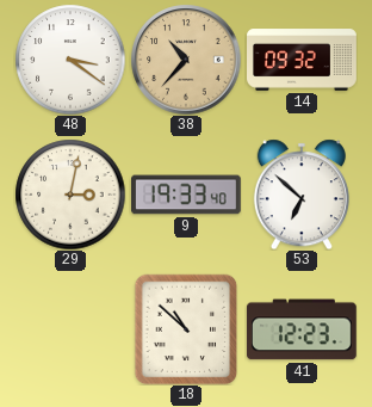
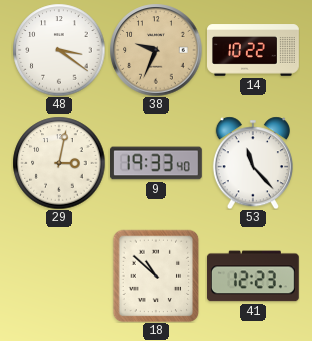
38: 10:37 -> 9:34 (156, 50)
14: 09:32 -> 10:22 (253, 50)
53: 6:52 -> 11:23 (253, 163)
